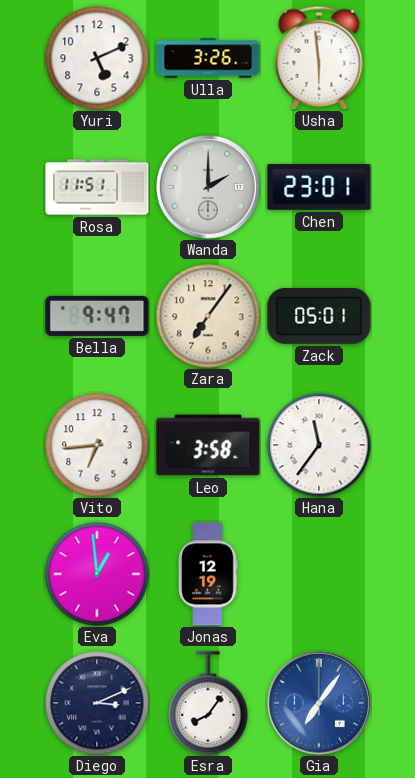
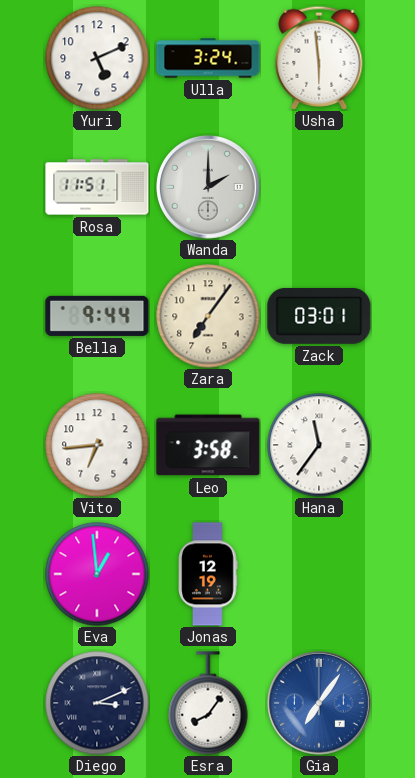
Ulla: 3:26 -> 3:24 (208, 58)
Chen: 23:01 -> none (319, 187)
Bella: 9:47 -> 9:44 (97, 316)
Zack: 05:01 -> 03:01 (319, 316)
